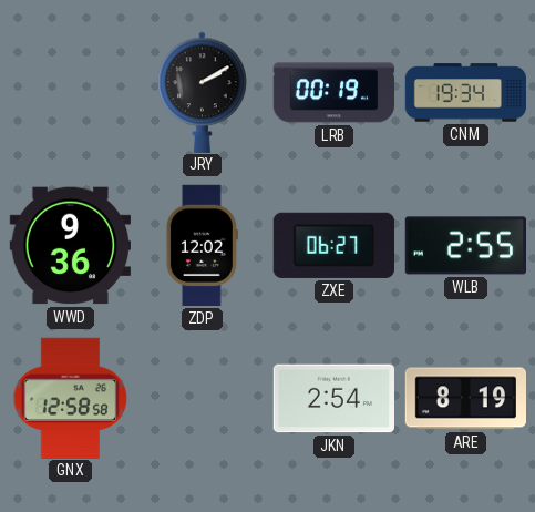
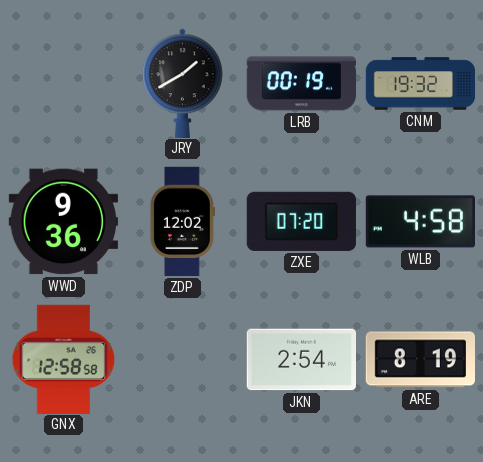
JRY: 2:10 -> 1:40 (183, 83)
CNM: 19:34 -> 19:32 (421, 84)
ZXE: 06:27 -> 07:20 (301, 221)
WLB: 2:55 -> 4:58 (420, 222)
